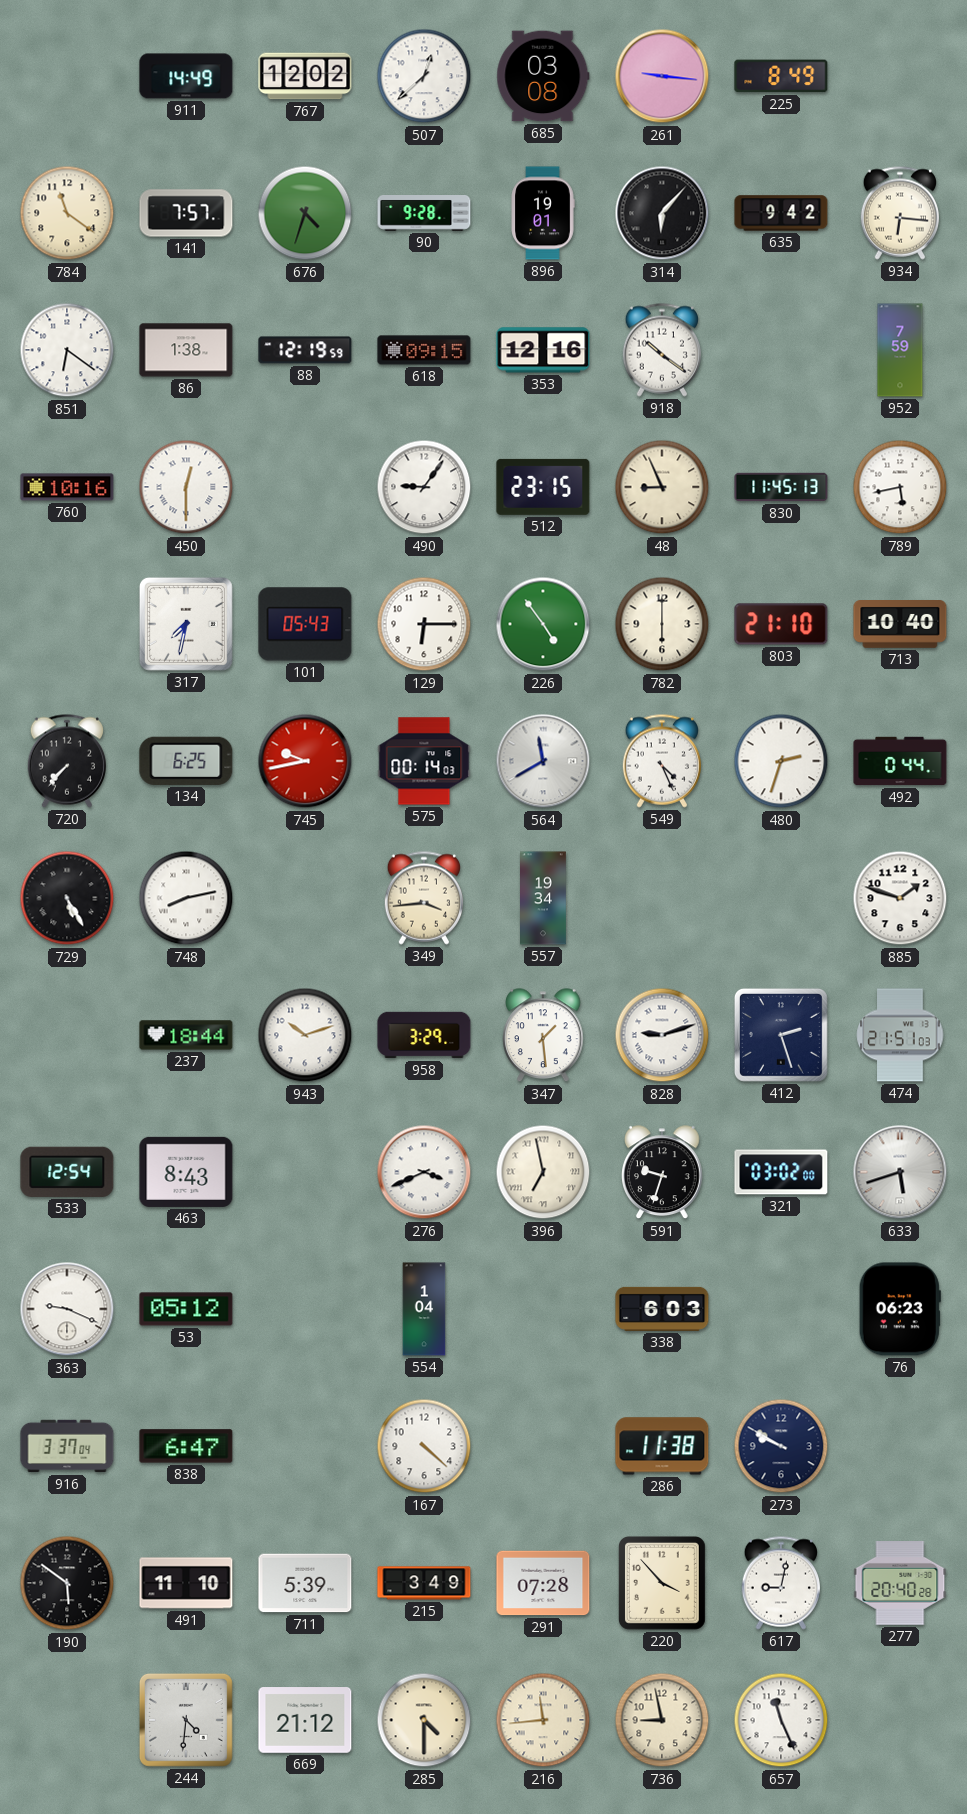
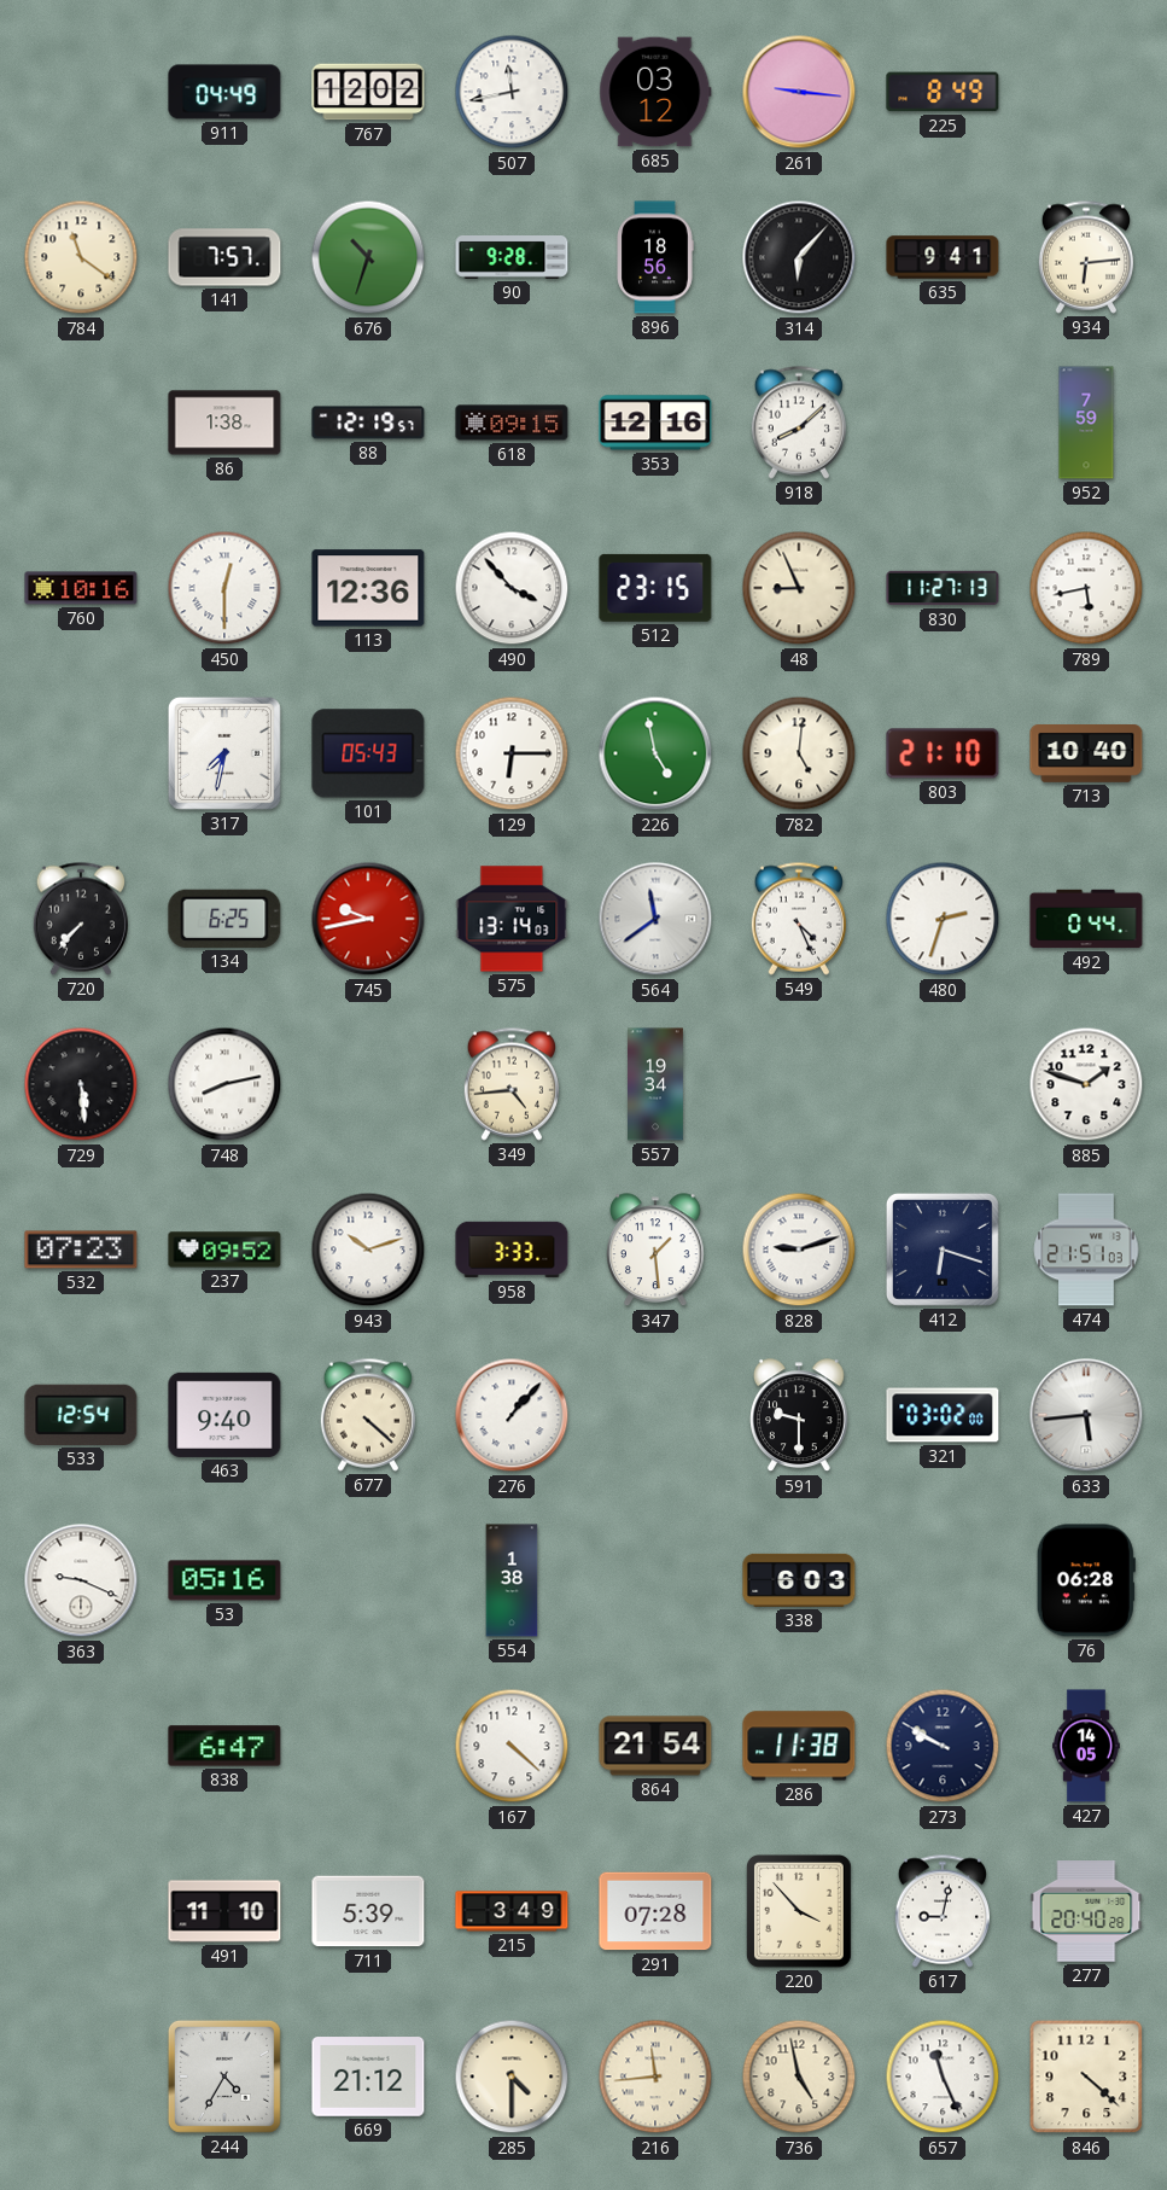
911: 14:49 -> 04:49 (224, 92)
507: 12:38 -> 11:43 (512, 92)
685: 03:08 -> 03:12 (655, 92)
676: 4:33 -> 10:33 (368, 257)
896: 19:01 -> 18:56 (655, 257)
635: 9:42 -> 9:41 (943, 257)
934: 6:16 -> 6:14 (1085, 257)
851: 6:21 -> none (67, 350)
88: 12:19:59 -> 12:19:57 (368, 423)
918: 10:21 -> 8:08 (798, 423)
113: none -> 12:36 (368, 588)
490: 9:06 -> 3:53 (512, 588)
830: 11:45 -> 11:27 (943, 588)
226: 4:54 -> 4:58 (655, 753)
782: 6:00 -> 5:01 (799, 753)
575: 00:14 -> 13:14 (512, 919)
564: 11:40 -> 11:39 (655, 919)
729: 5:25 -> 5:29 (81, 1084)
349: 3:44 -> 4:44 (510, 1084)
532: none -> 07:23 (81, 1250)
237: 18:44 -> 09:52 (224, 1250)
958: 3:29 -> 3:33 (512, 1250)
412: 2:27 -> 6:18 (943, 1250)
463: 8:43 -> 9:40 (224, 1415)
677: none -> 4:22 (367, 1415)
276: 3:41 -> 1:07 (512, 1415)
396: 6:58 -> none (543, 1172)
591: 9:33 -> 9:30 (800, 1416)
633: 5:42 -> 5:44 (1086, 1415)
53: 05:12 -> 05:16 (224, 1580)
554: 1:04 -> 1:38 (512, 1580)
76: 06:23 -> 06:28 (1086, 1580)
916: 3:37 -> none (67, 1446)
864: none -> 21:54 (655, 1746)
427: none -> 14:05 (1087, 1746)
190: 5:51 -> none (67, 1583)
244: 4:31 -> 4:35 (224, 2077)
736: 8:58 -> 4:58 (799, 2077)
846: none -> 4:22 (1086, 2077)
